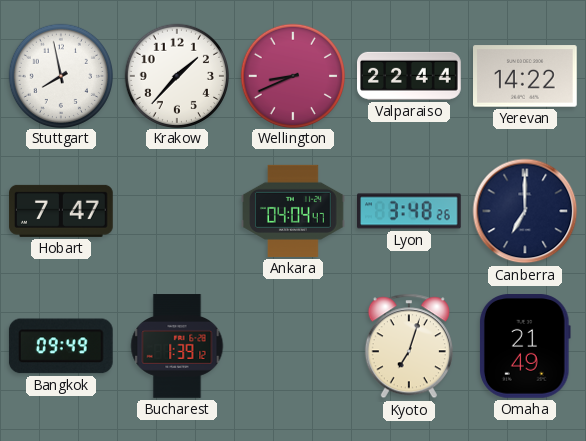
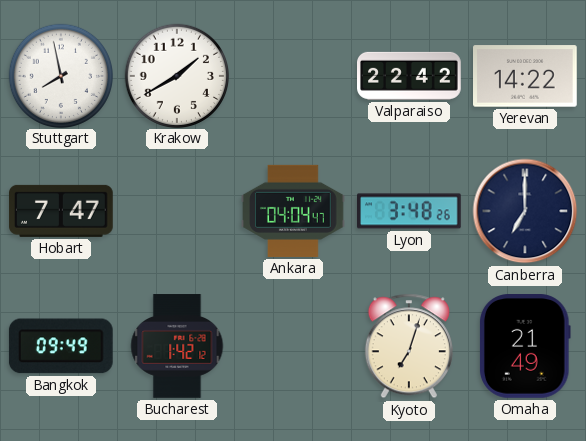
Krakow: 1:37 -> 1:40 (176, 75)
Wellington: 8:41 -> none (292, 75)
Valparaiso: 22:44 -> 22:42 (410, 76)
Bucharest: 1:39 -> 1:42 (177, 346)
